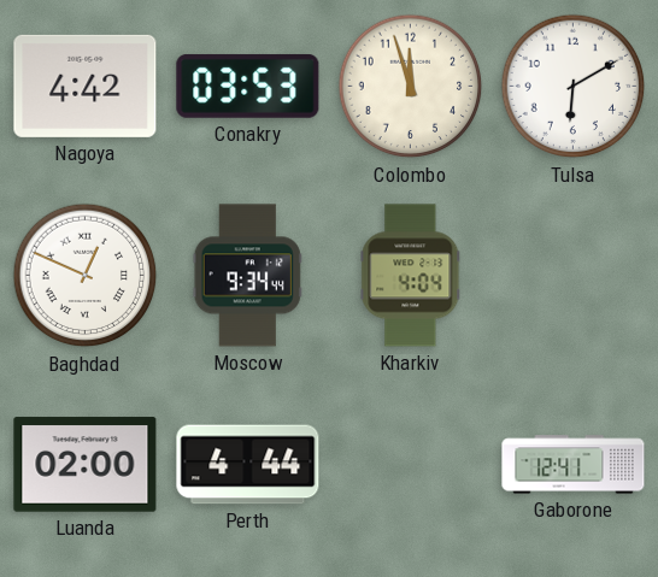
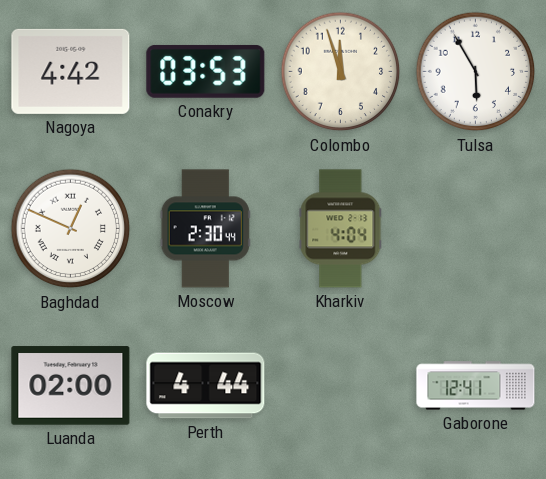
Tulsa: 6:10 -> 5:55 (476, 72)
Moscow: 9:34 -> 2:30 (205, 229)
